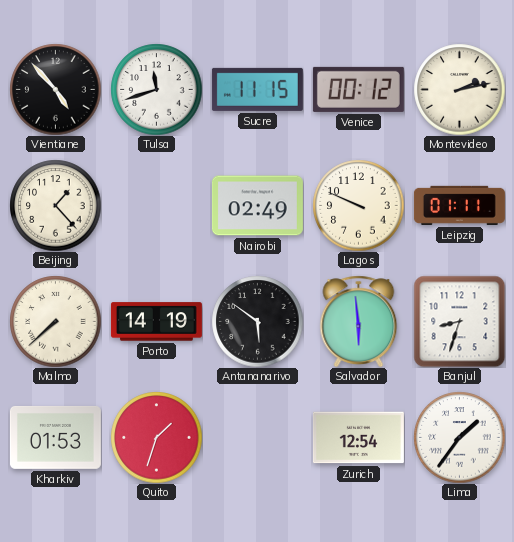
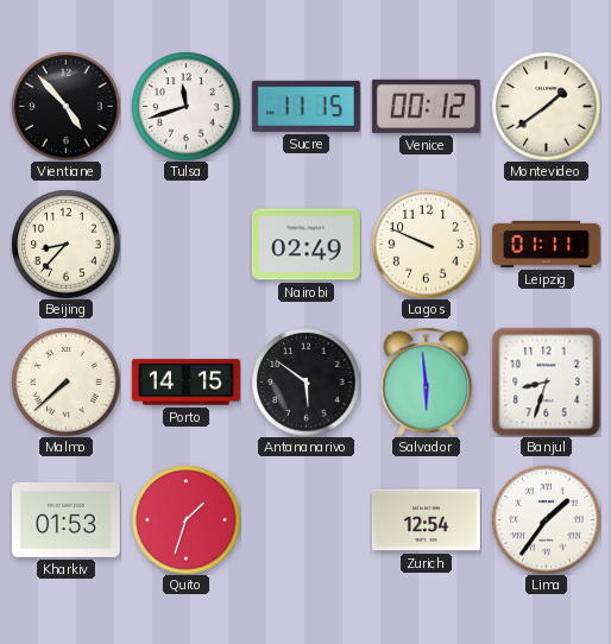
Montevideo: 2:13 -> 1:39 (546, 106)
Beijing: 1:23 -> 8:37 (65, 244)
Porto: 14:19 -> 14:15 (185, 383)
